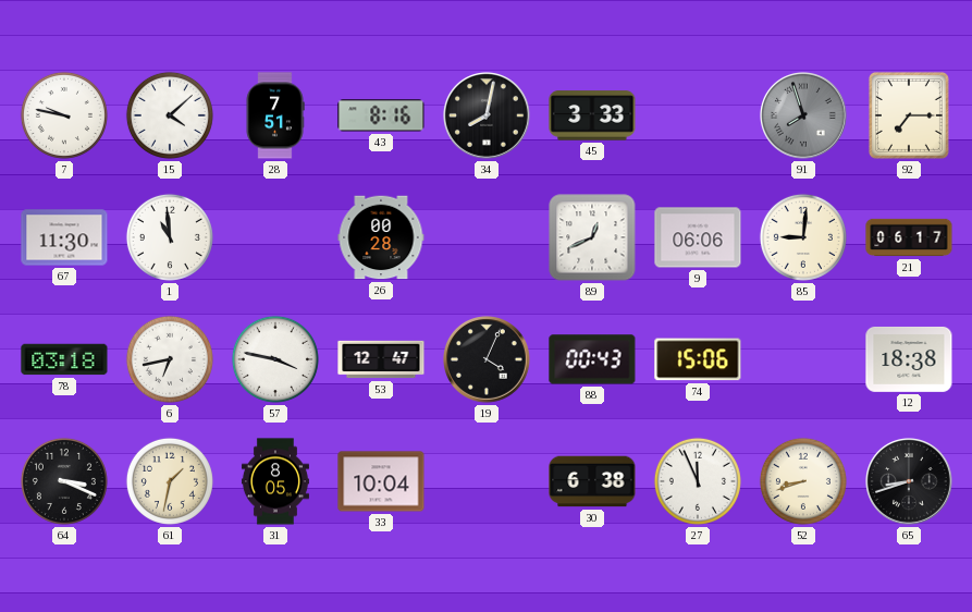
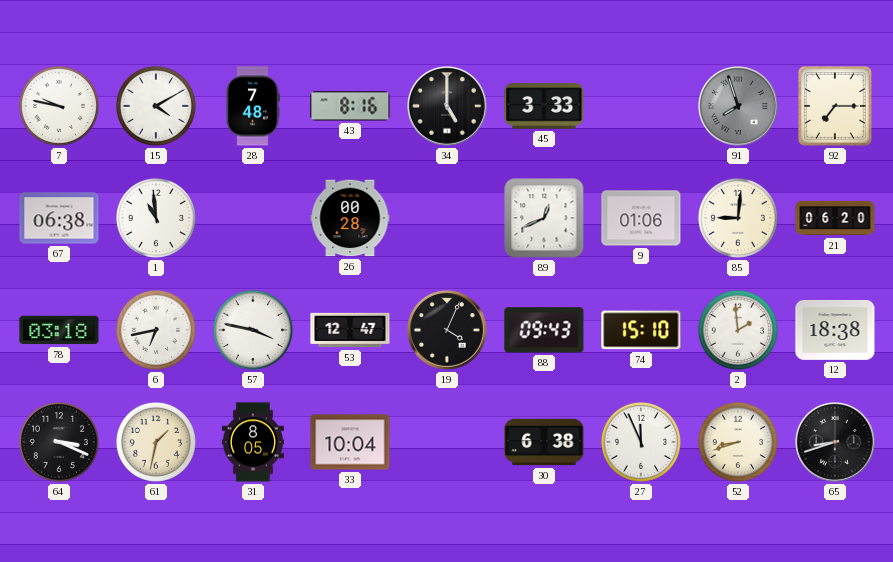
15: 4:08 -> 4:10 (156, 106)
28: 7:51 -> 7:48 (253, 106)
34: 8:02 -> 5:00 (448, 107)
67: 11:30 -> 06:38 (59, 218)
9: 06:06 -> 01:06 (641, 218)
21: 06:17 -> 06:20 (835, 218)
88: 00:43 -> 09:43 (544, 330)
74: 15:06 -> 15:10 (641, 330)
2: none -> 1:59 (738, 330)
